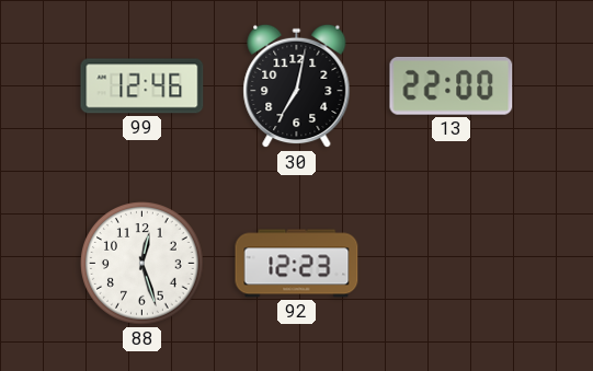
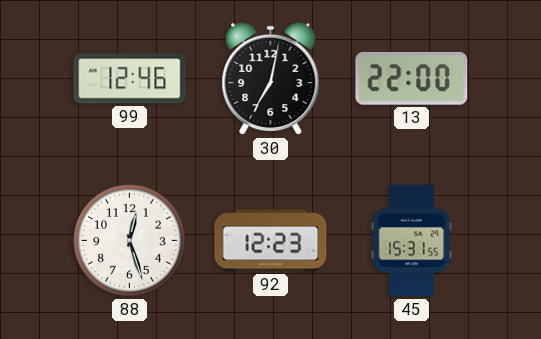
45: none -> 15:31 (411, 241)
